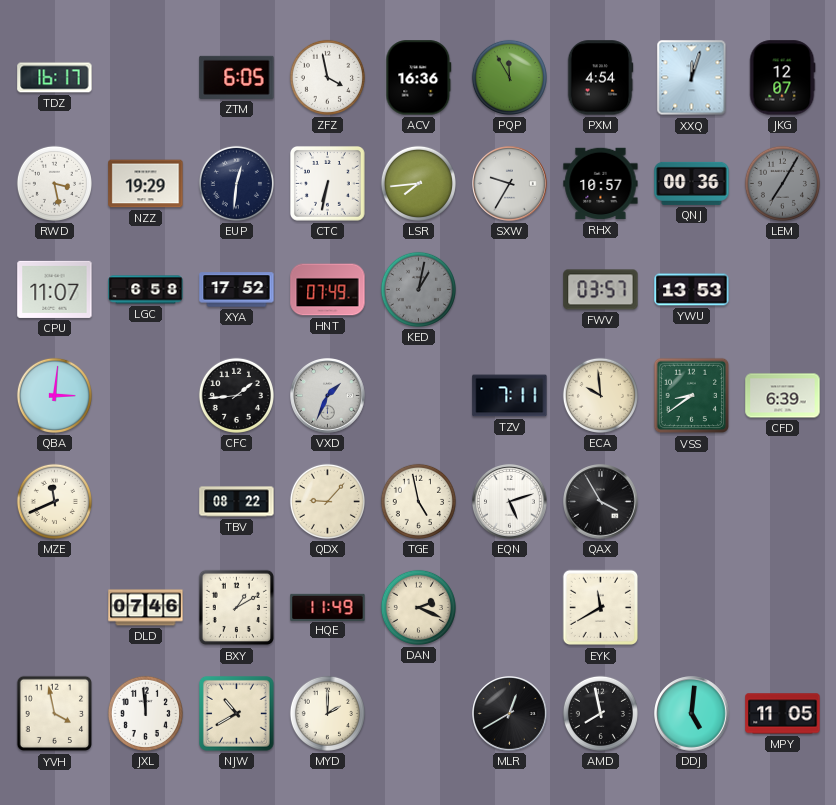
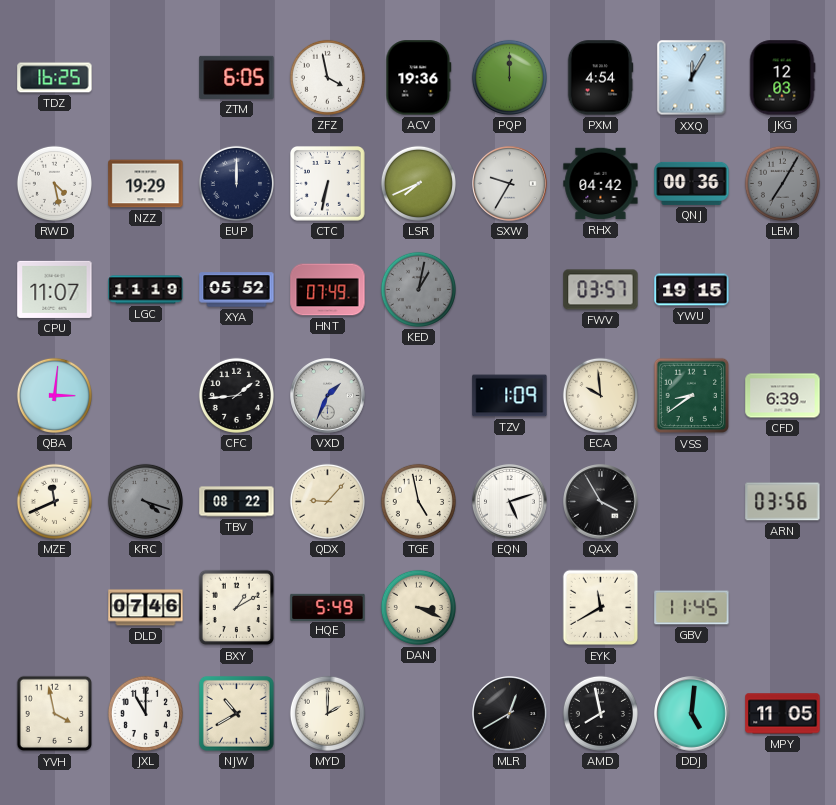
TDZ: 16:17 -> 16:25 (55, 78)
ACV: 16:36 -> 19:36 (419, 78)
PQP: 11:55 -> 12:00 (509, 77)
XXQ: 12:03 -> 12:05 (692, 78)
JKG: 12:07 -> 12:03 (782, 78)
RWD: 3:28 -> 4:28 (54, 183)
EUP: 12:31 -> 12:00 (236, 183)
LSR: 7:44 -> 7:41 (418, 183)
RHX: 10:57 -> 04:42 (601, 184)
LGC: 6:58 -> 11:19 (146, 290)
XYA: 17:52 -> 05:52 (237, 290)
YWU: 13:53 -> 19:15 (692, 290)
TZV: 7:11 -> 1:09 (510, 396)
KRC: none -> 4:18 (145, 501)
ARN: none -> 03:56 (783, 502)
HQE: 11:49 -> 5:49 (328, 607)
DAN: 2:19 -> 3:19 (418, 607)
GBV: none -> 11:45 (692, 608)
JXL: 11:59 -> 11:00 (145, 713)
